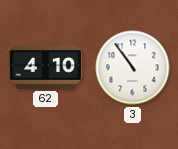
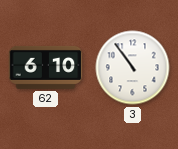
62: 4:10 -> 6:10 (46, 67)
